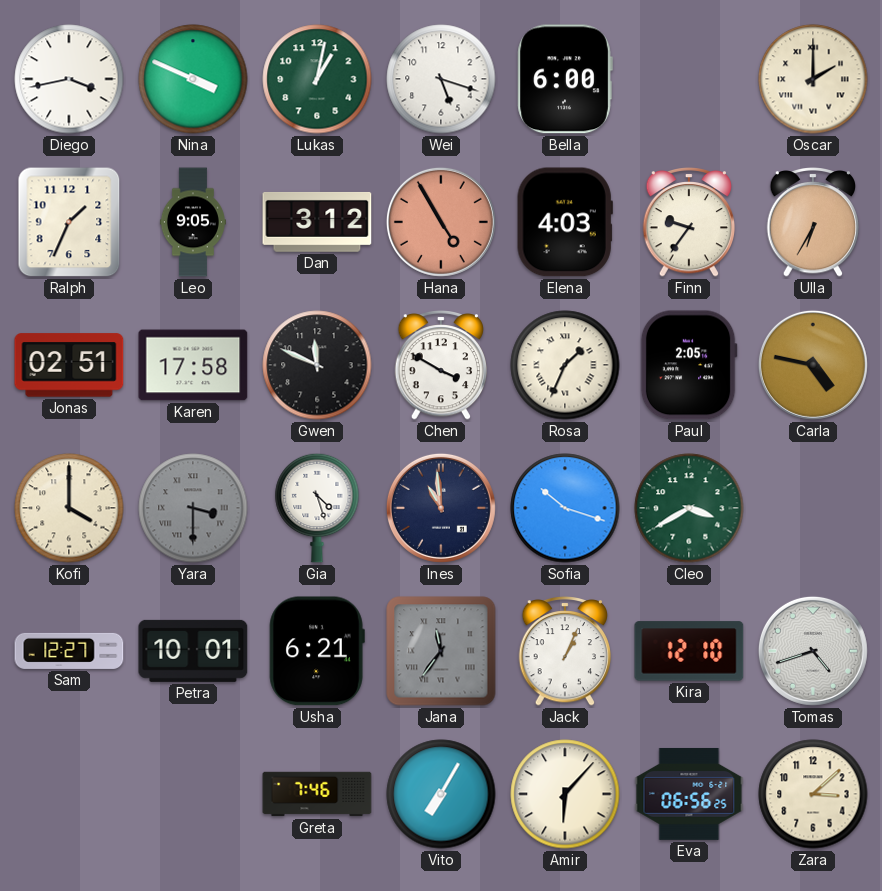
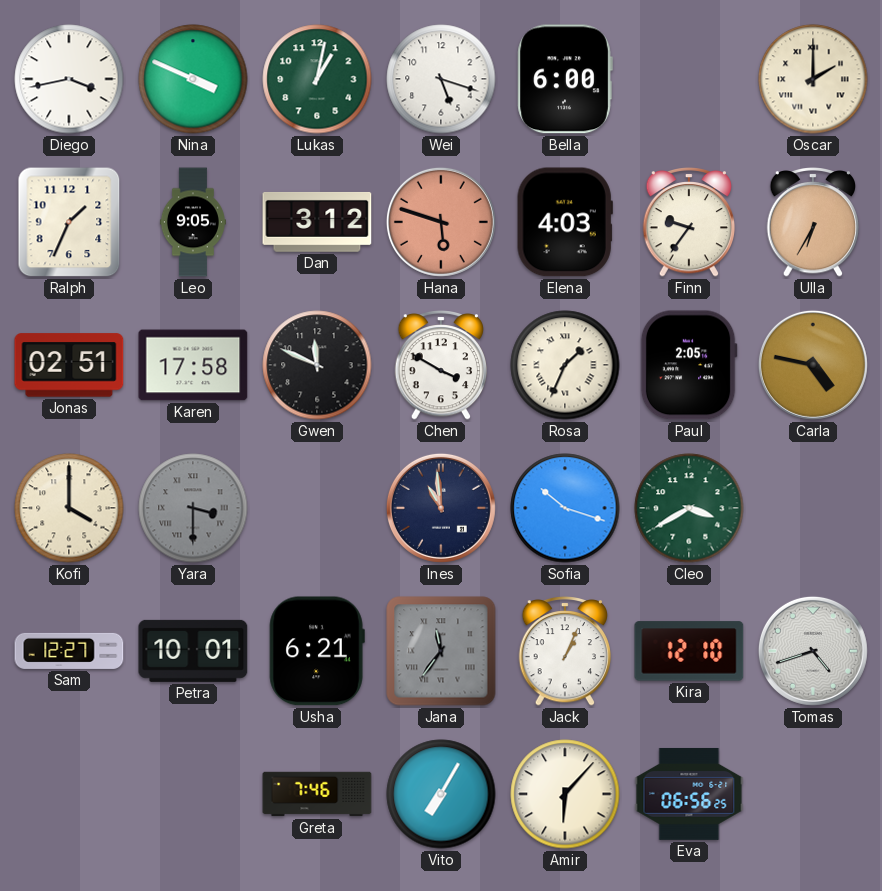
Hana: 4:55 -> 5:48 (441, 222)
Gia: 4:27 -> none (317, 508)
Zara: 3:08 -> none (813, 794)
